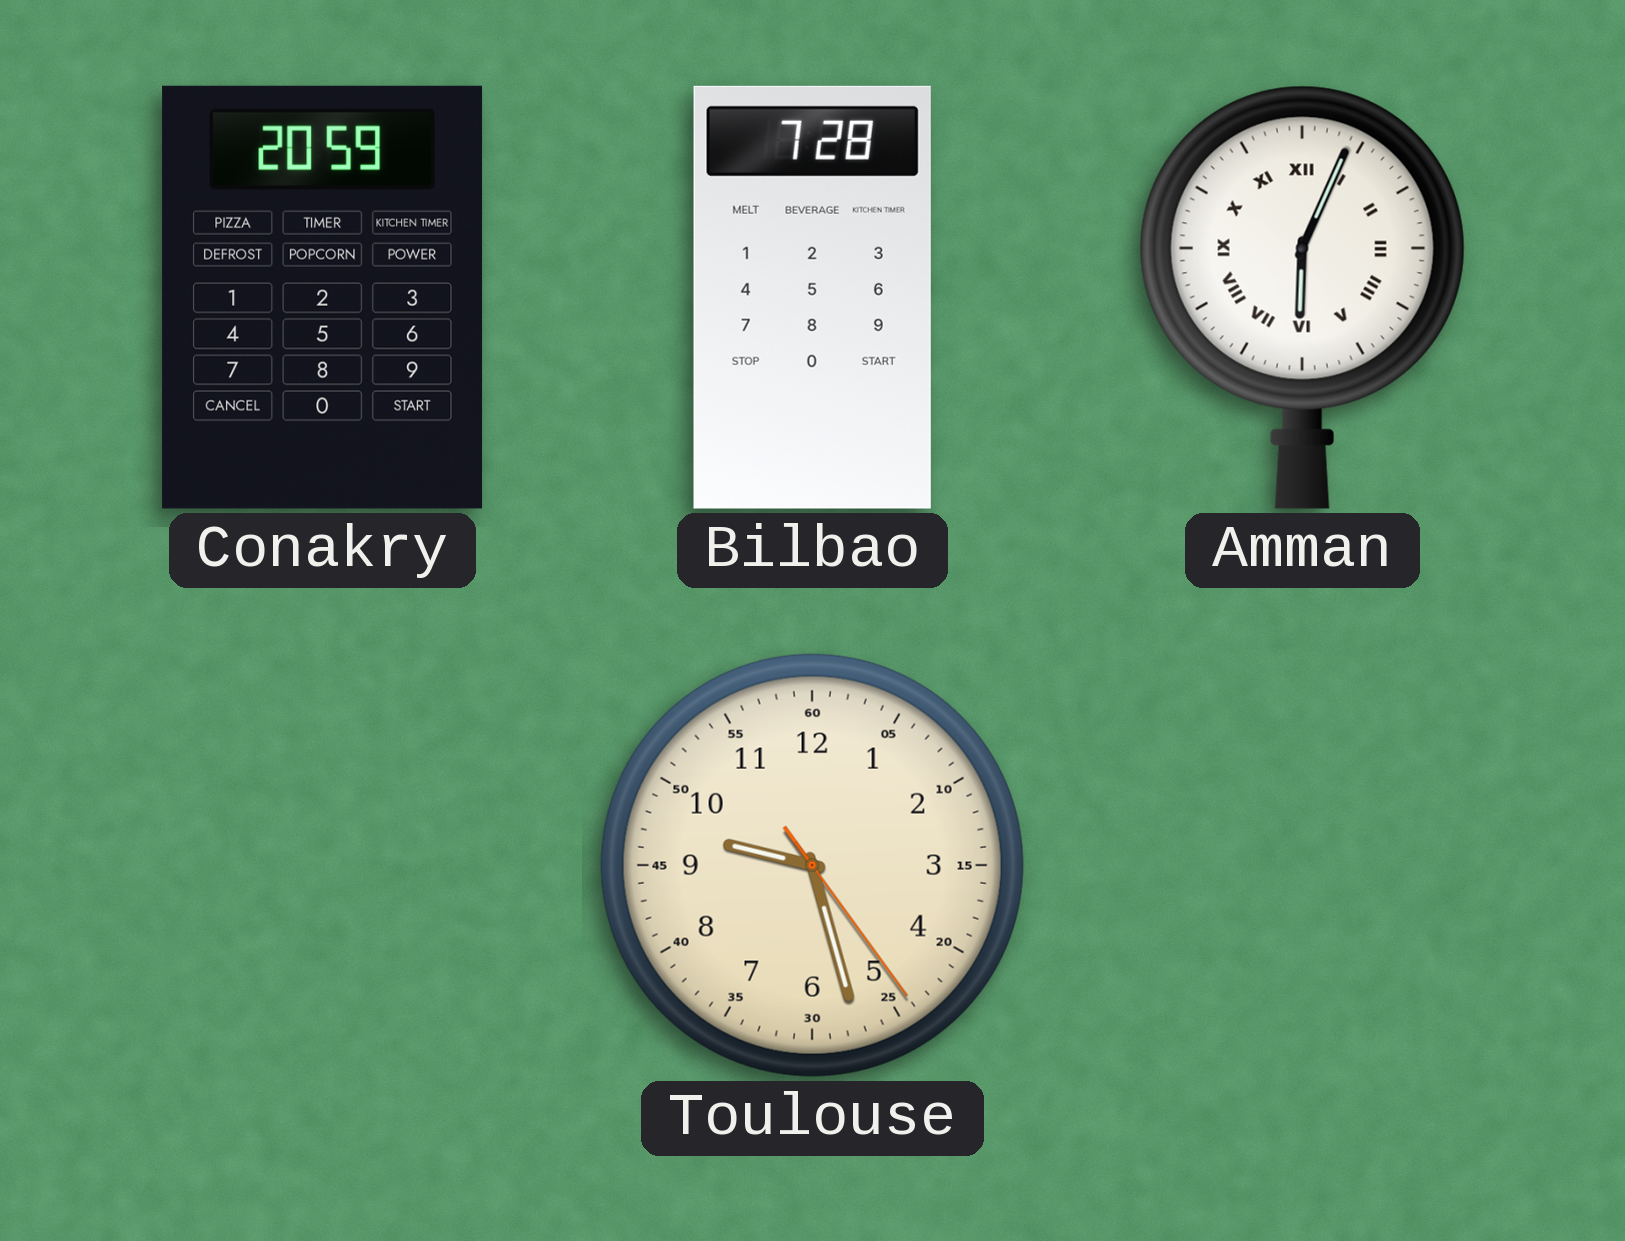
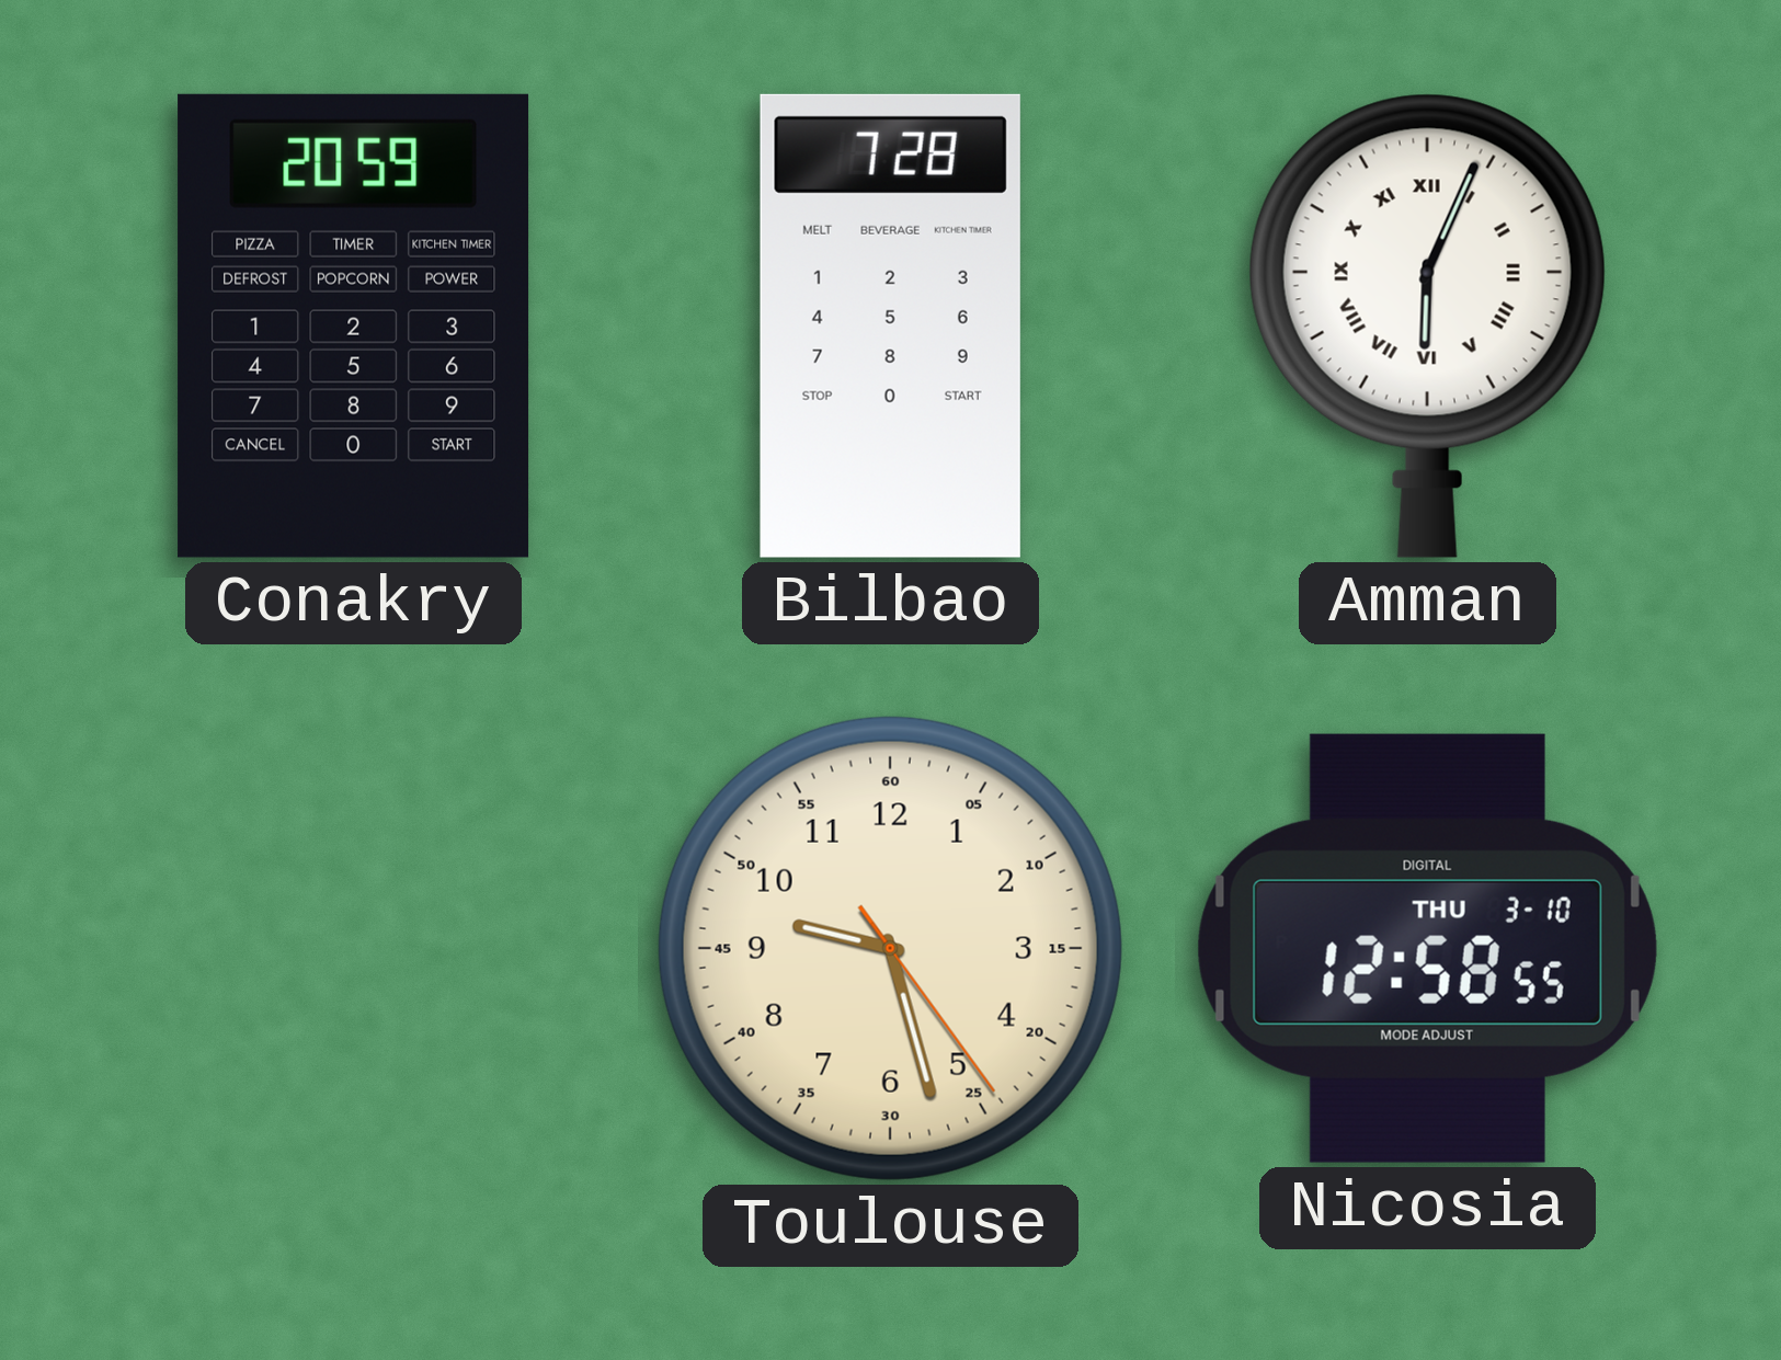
Nicosia: none -> 12:58 (1427, 948)
